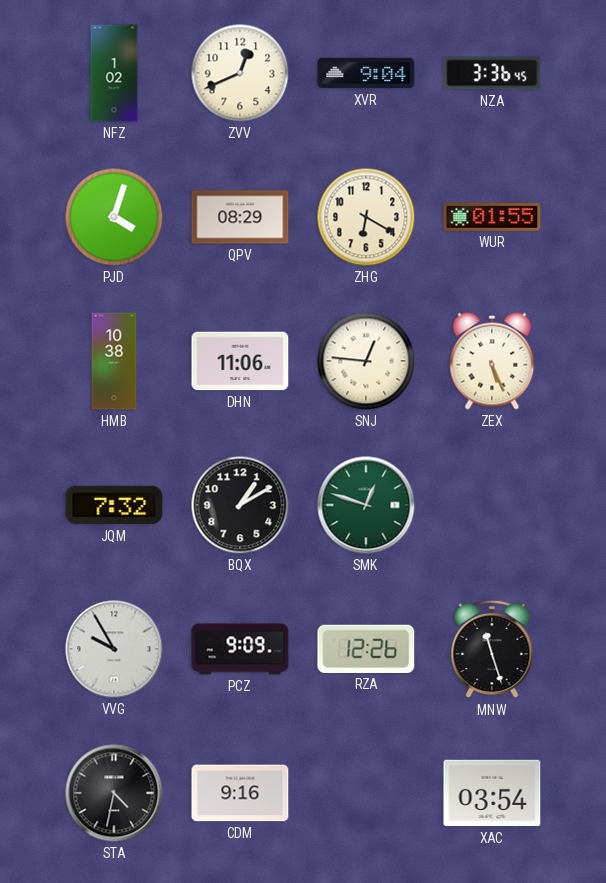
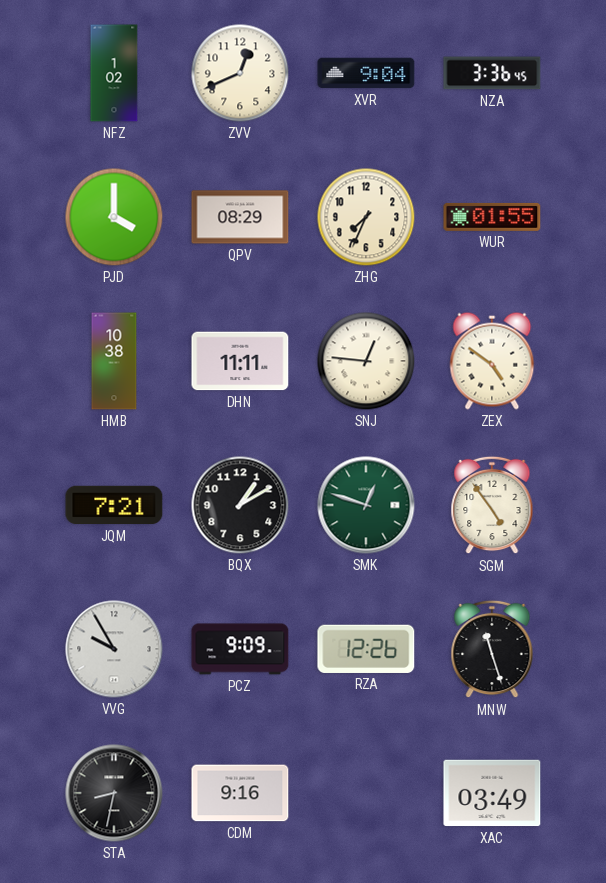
PJD: 4:03 -> 4:00 (114, 217)
ZHG: 6:20 -> 7:34 (366, 217)
DHN: 11:06 -> 11:11 (240, 361)
ZEX: 5:26 -> 4:51 (492, 361)
JQM: 7:32 -> 7:21 (114, 505)
SGM: none -> 4:54 (492, 505)
STA: 4:32 -> 8:32 (114, 793)
XAC: 03:54 -> 03:49 (492, 793)
